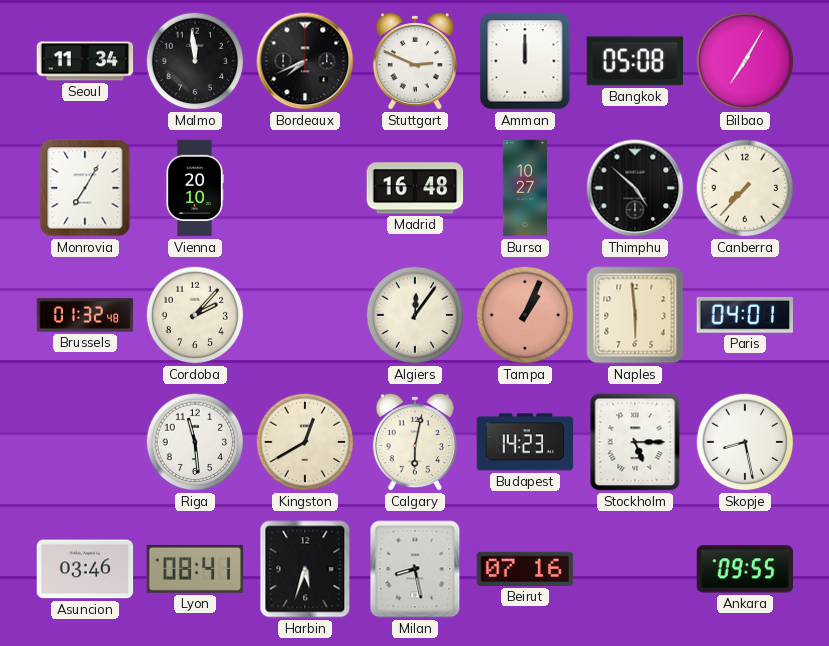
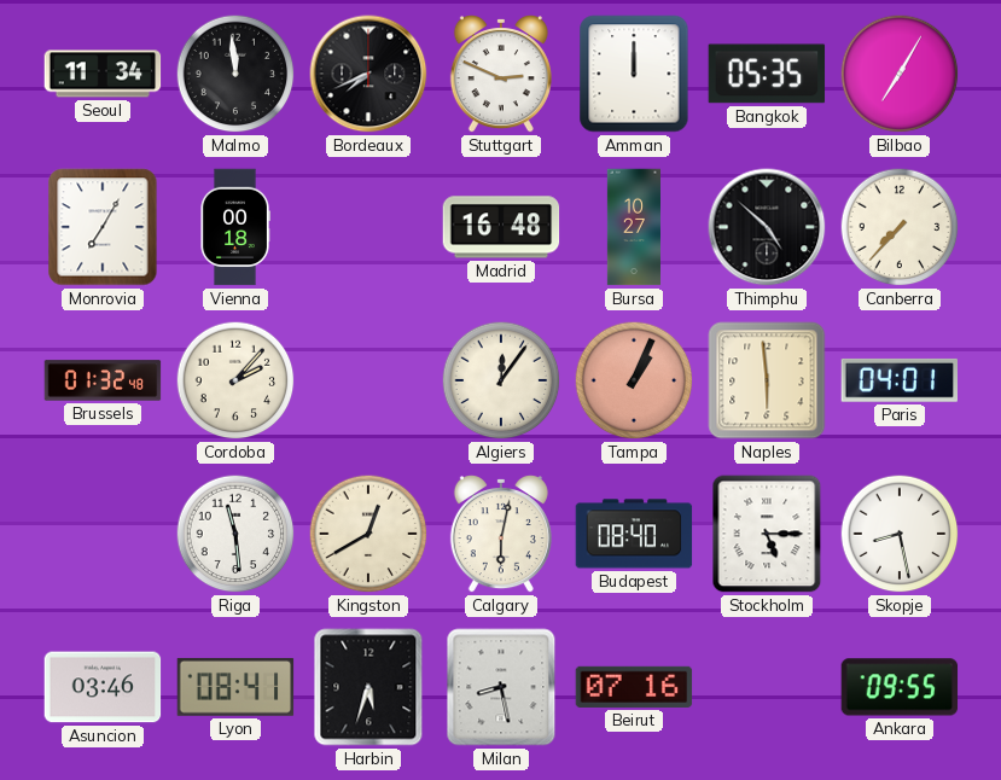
Bangkok: 05:08 -> 05:35 (767, 74)
Vienna: 20:10 -> 00:18 (235, 227)
Budapest: 14:23 -> 08:40 (634, 534)
